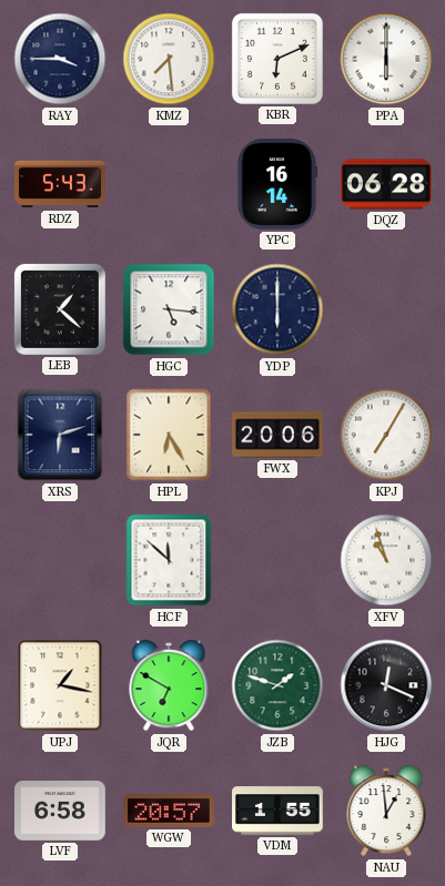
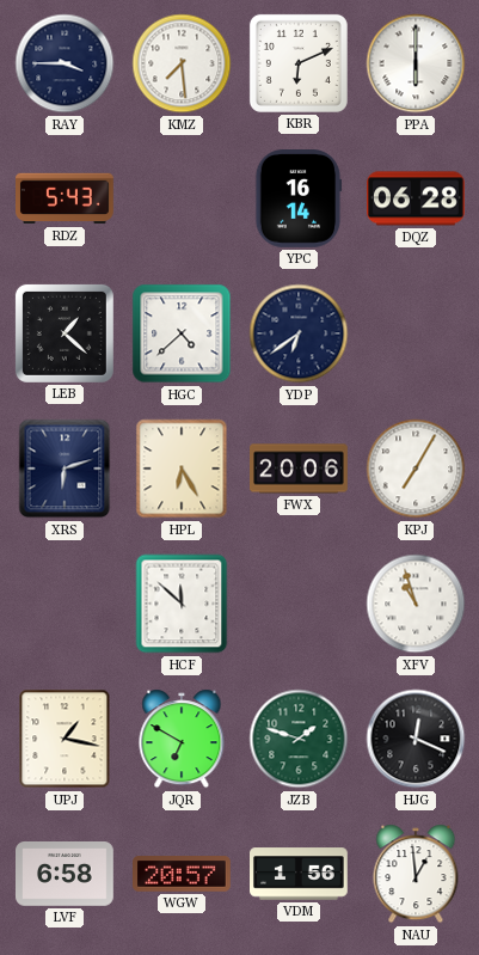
HGC: 5:16 -> 4:38 (182, 333)
YDP: 6:00 -> 6:39 (299, 333)
VDM: 1:55 -> 1:56 (300, 874)
